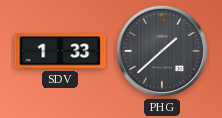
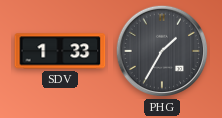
PHG: 1:38 -> 1:35 (162, 51)
